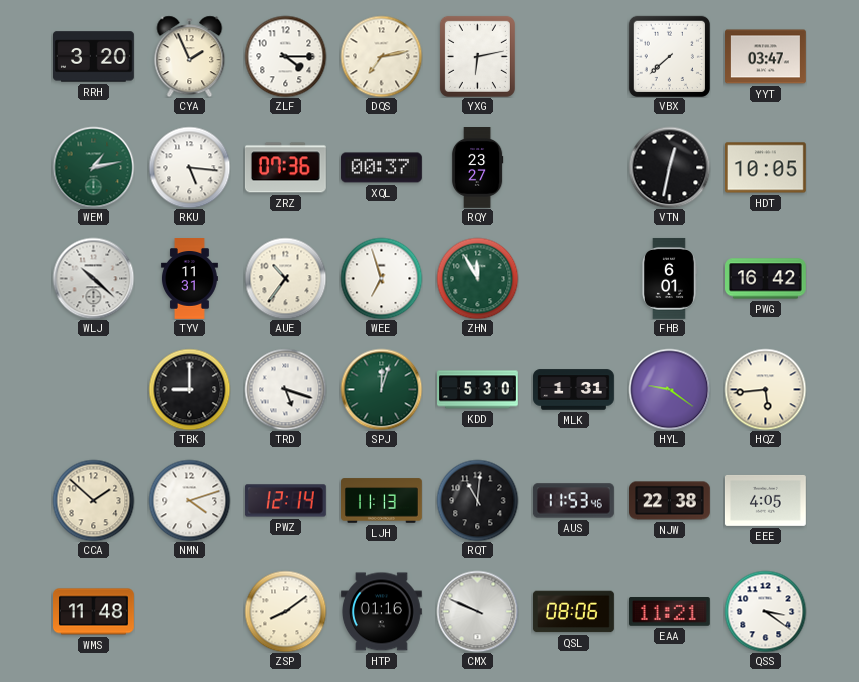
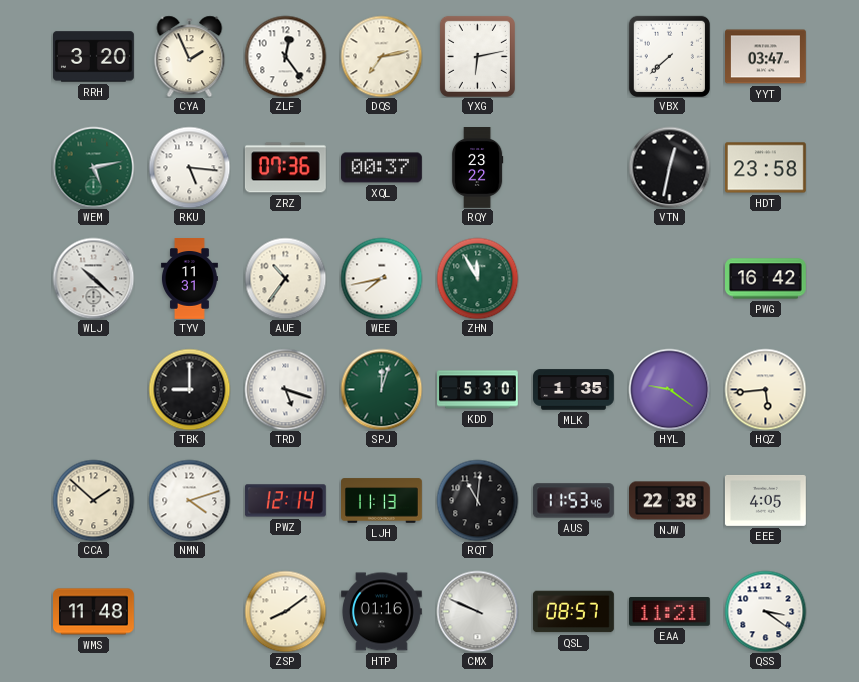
ZLF: 4:15 -> 12:24 (285, 56)
WEM: 1:13 -> 5:13 (93, 167)
RQY: 23:27 -> 23:22 (477, 168)
HDT: 10:05 -> 23:58 (765, 168)
WEE: 6:57 -> 7:43 (381, 278)
FHB: 6:01 -> none (669, 279)
MLK: 1:31 -> 1:35 (574, 390)
QSL: 08:06 -> 08:57 (574, 612)
